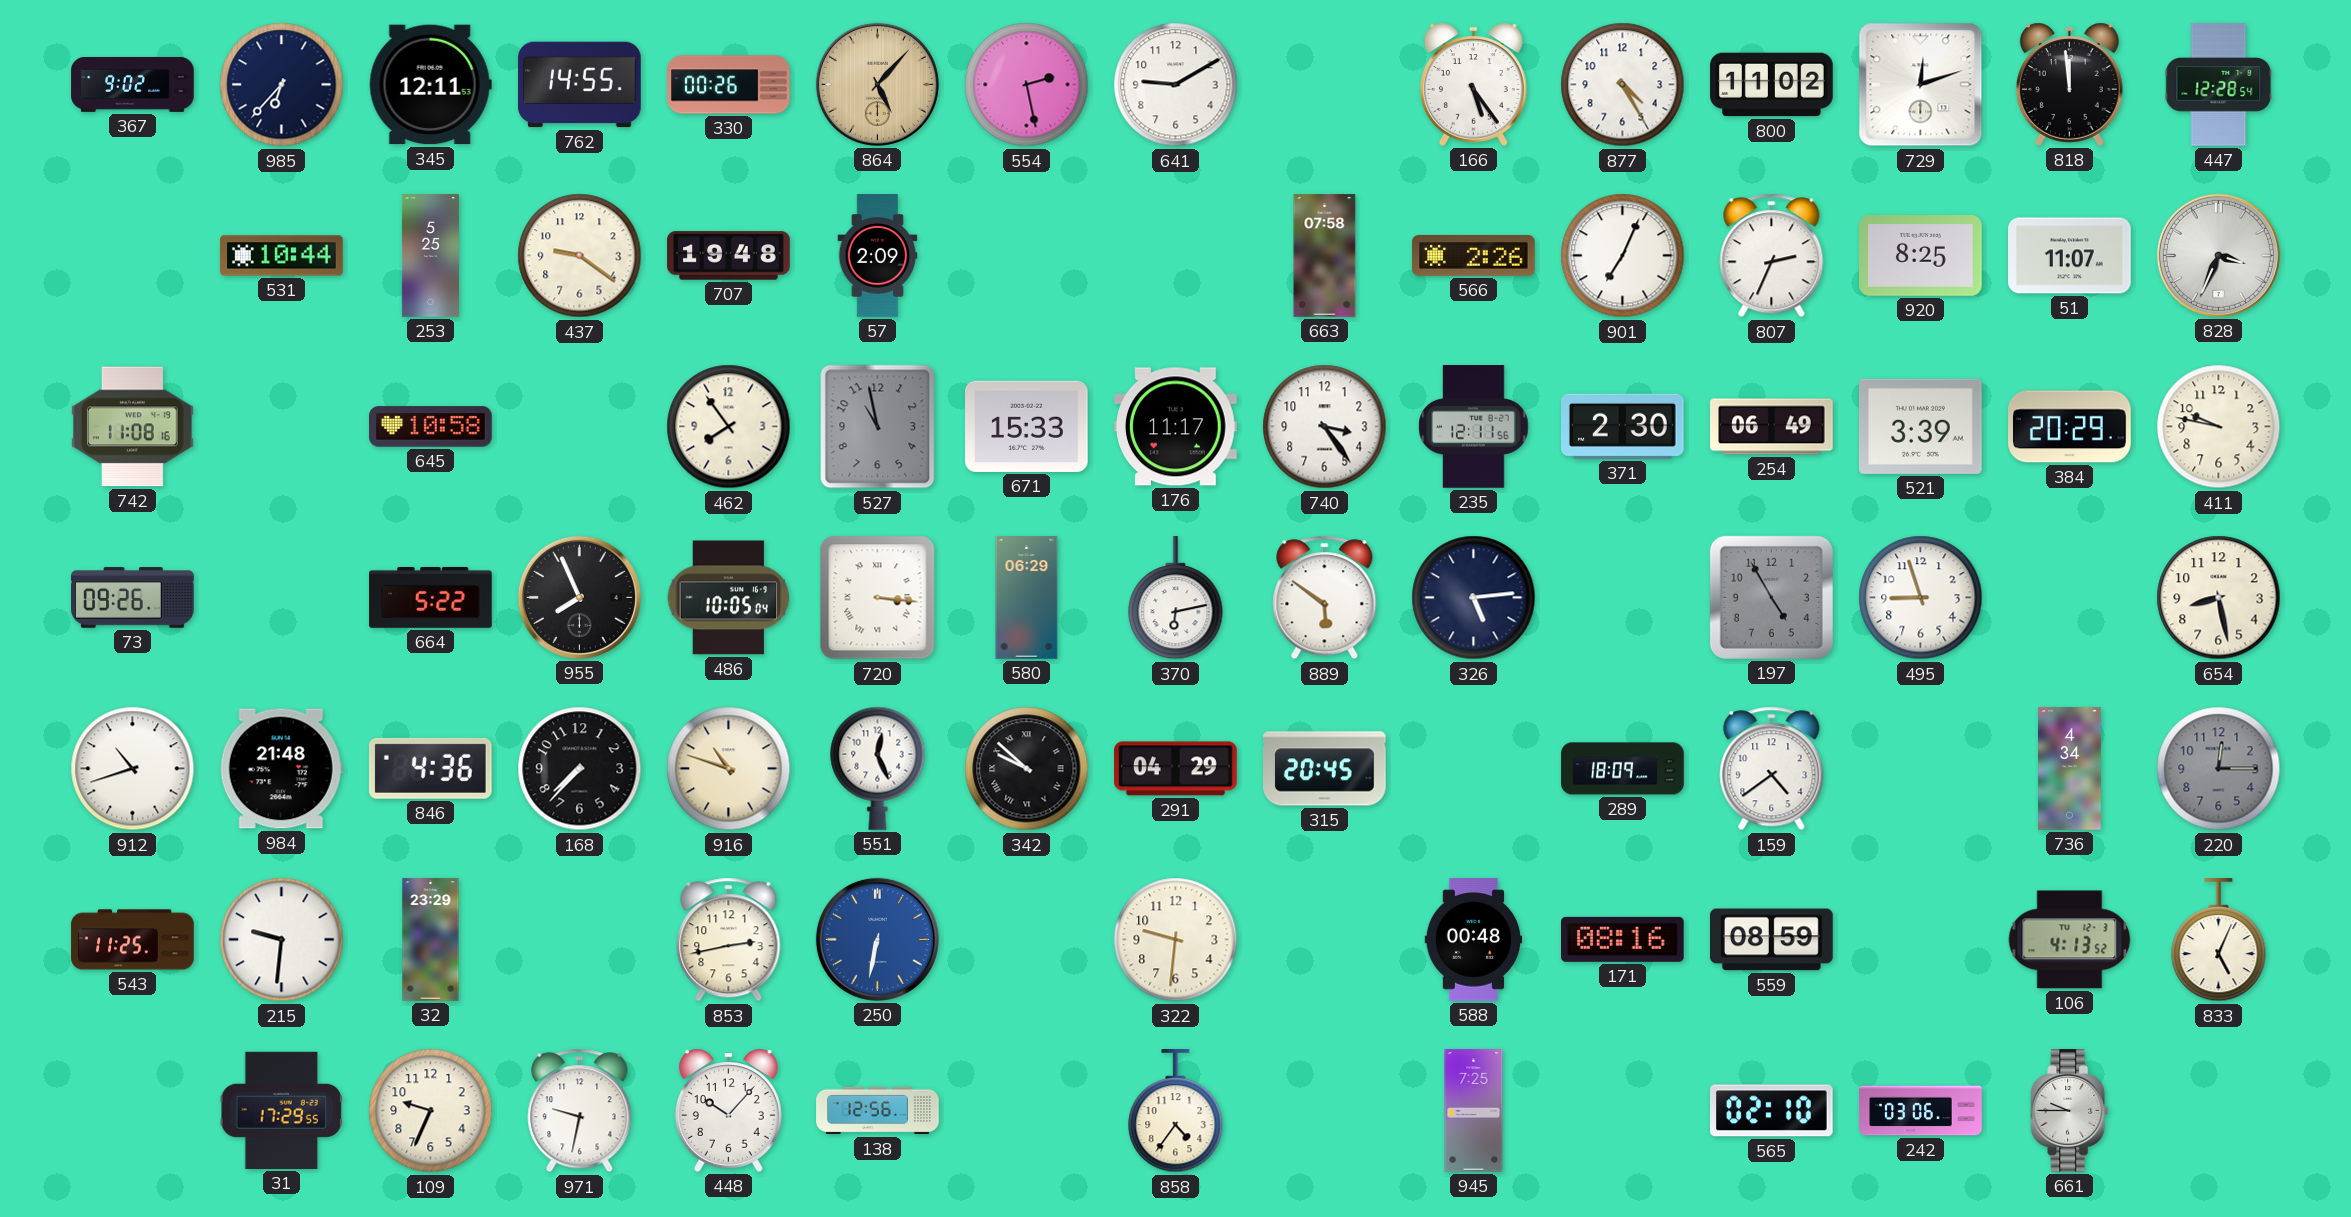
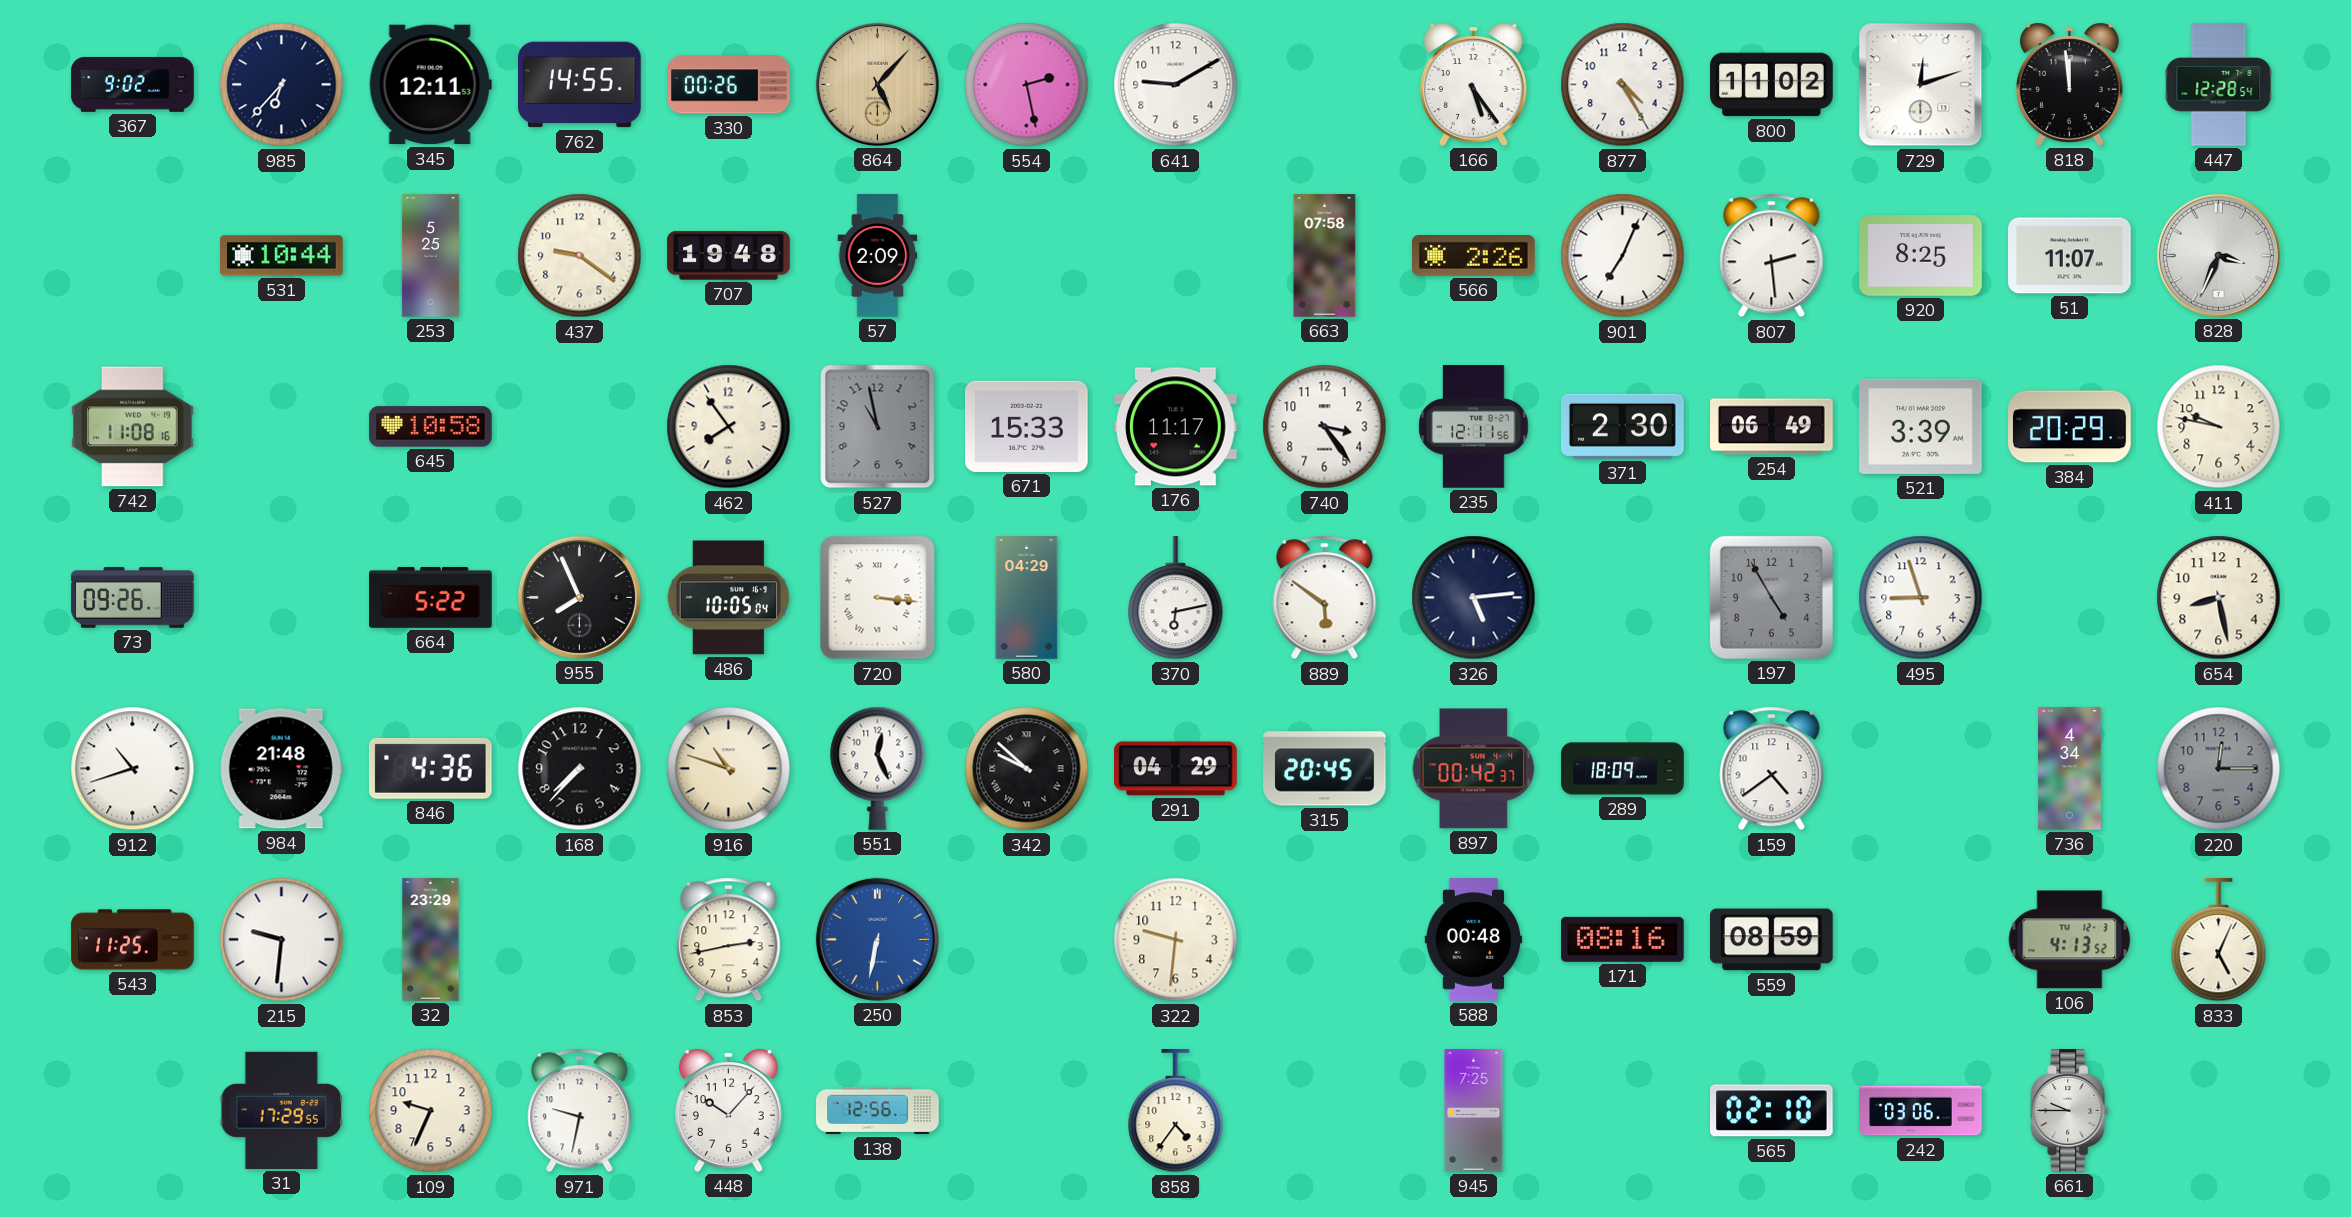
807: 2:34 -> 2:29 (1772, 256)
580: 06:29 -> 04:29 (1027, 598)
897: none -> 00:42 (1474, 769)
